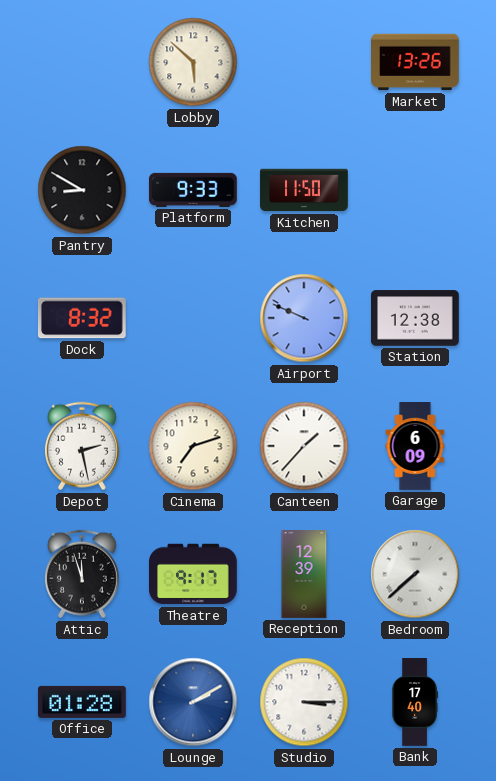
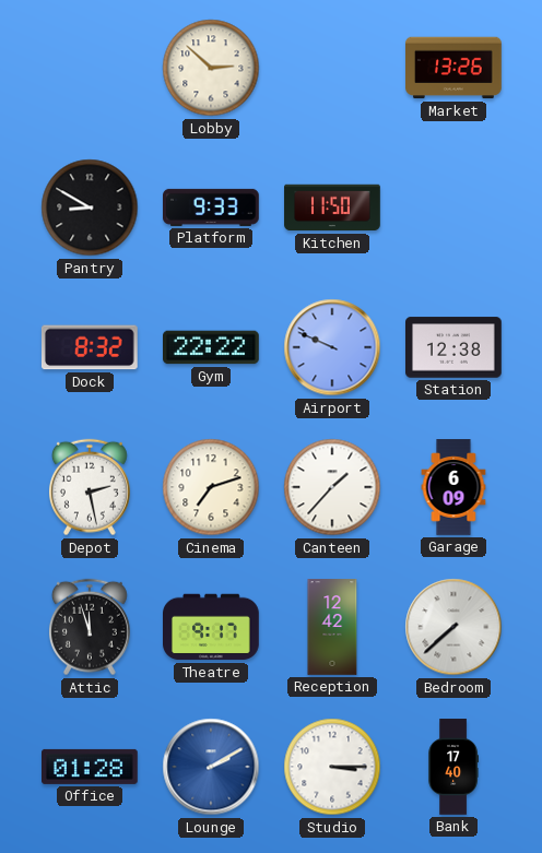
Lobby: 5:52 -> 2:52 (211, 68)
Gym: none -> 22:22 (212, 347)
Reception: 12:39 -> 12:42 (332, 627)
